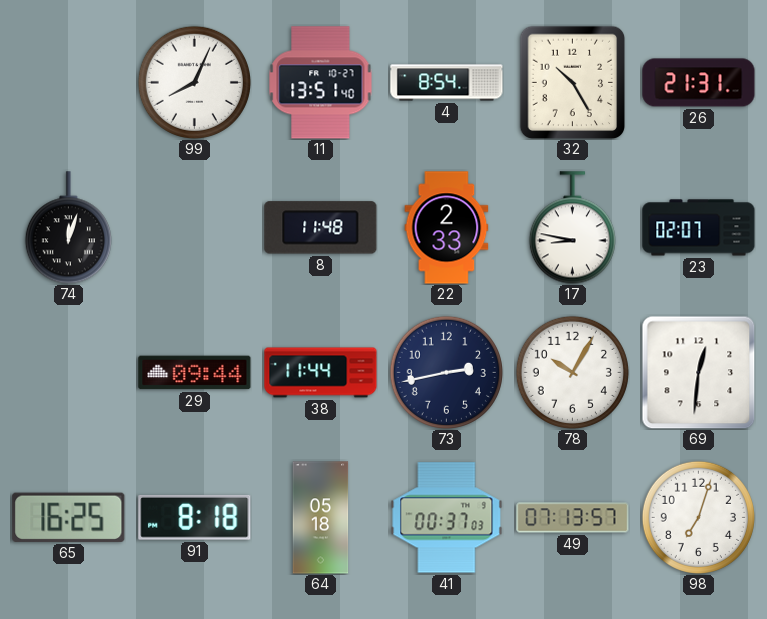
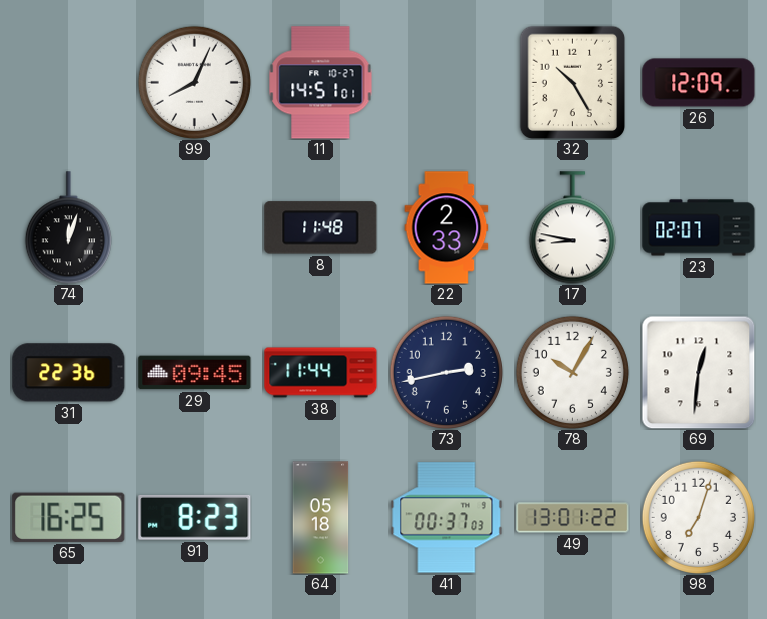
11: 13:51 -> 14:51 (321, 83)
4: 8:54 -> none (447, 83)
26: 21:31 -> 12:09 (699, 83)
31: none -> 22:36 (69, 373)
29: 09:44 -> 09:45 (195, 373)
91: 8:18 -> 8:23 (195, 517)
49: 07:13 -> 13:01 (573, 518)
